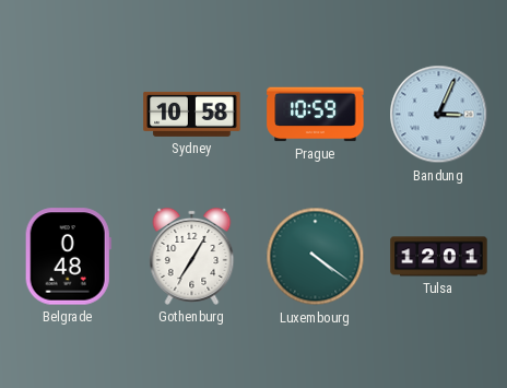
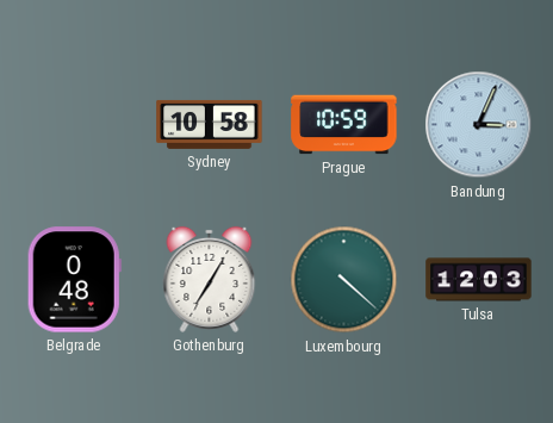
Luxembourg: 4:21 -> 4:22 (344, 280)
Tulsa: 12:01 -> 12:03 (479, 280)
